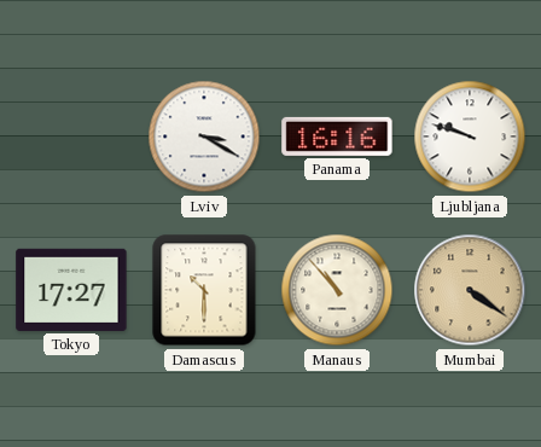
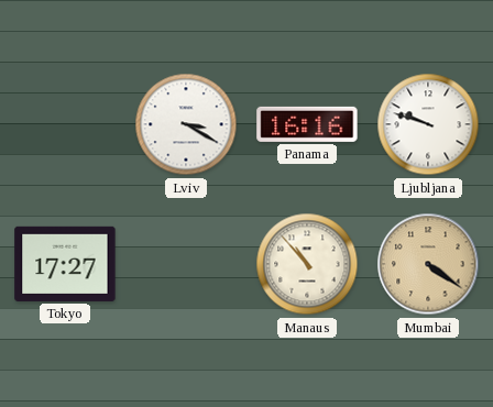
Damascus: 10:30 -> none (204, 290)
